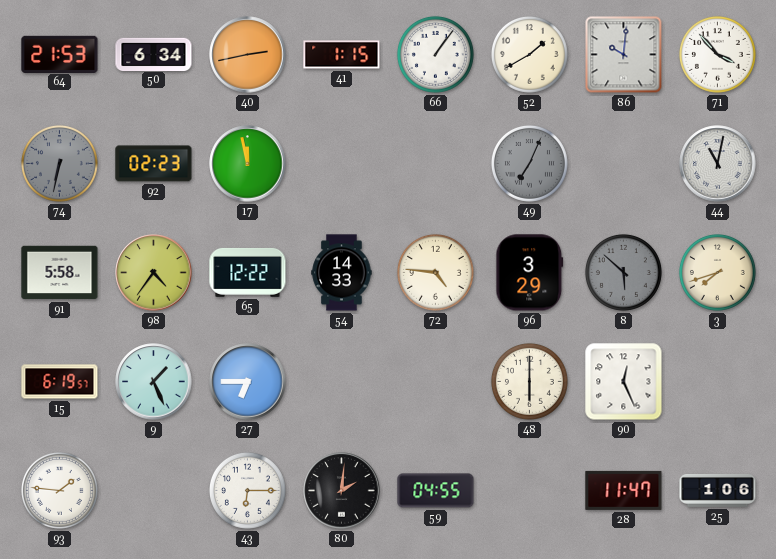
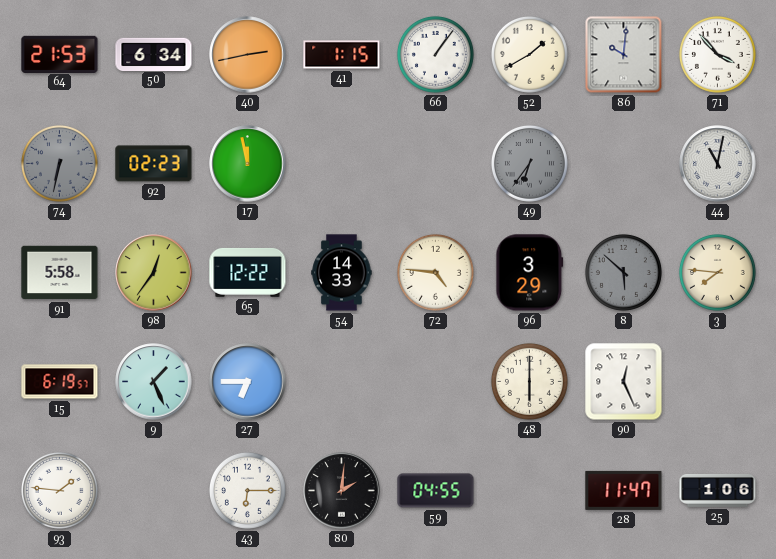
49: 7:04 -> 6:36 (529, 163)
98: 4:36 -> 12:36 (154, 273)
3: 7:42 -> 7:46 (717, 272)
